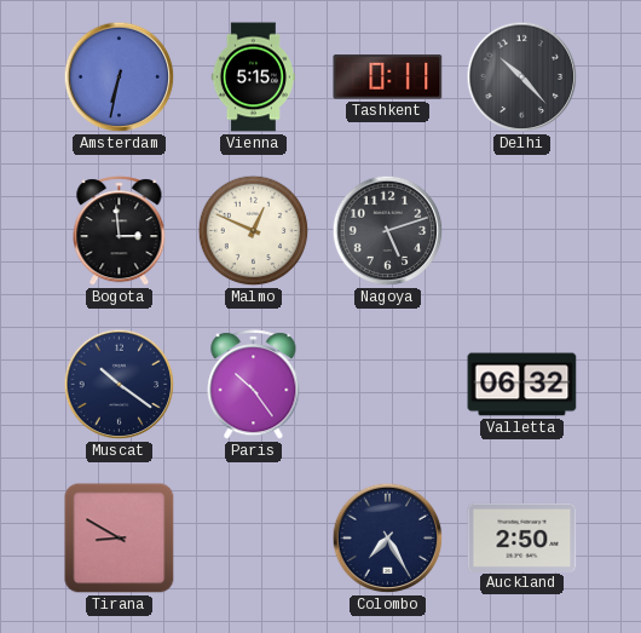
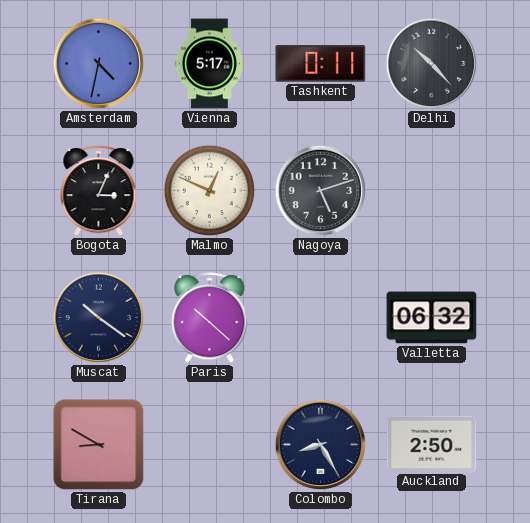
Amsterdam: 6:32 -> 4:32 (99, 64)
Vienna: 5:15 -> 5:17 (209, 64)
Bogota: 2:59 -> 3:04 (99, 191)
Paris: 10:24 -> 10:22 (210, 318)
Colombo: 7:25 -> 8:25 (321, 445)
